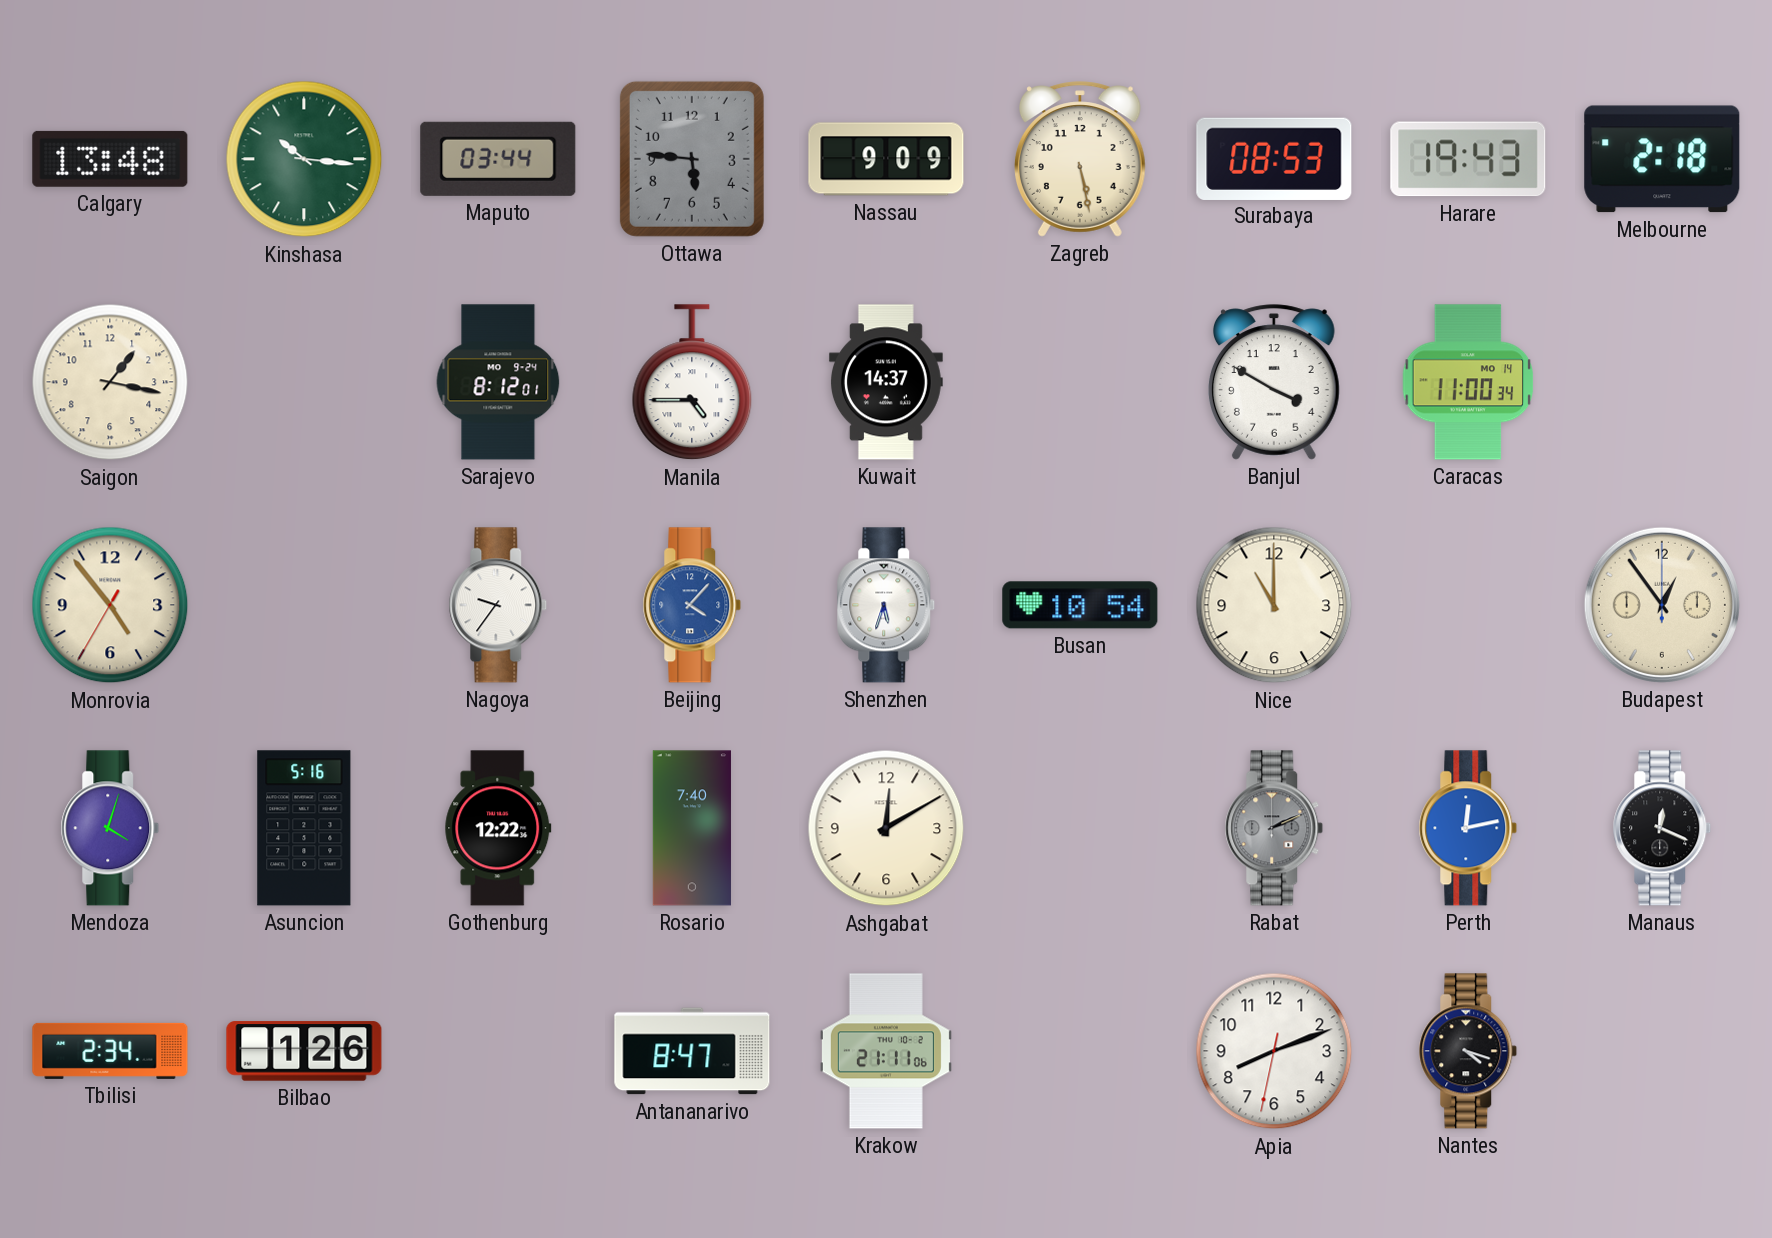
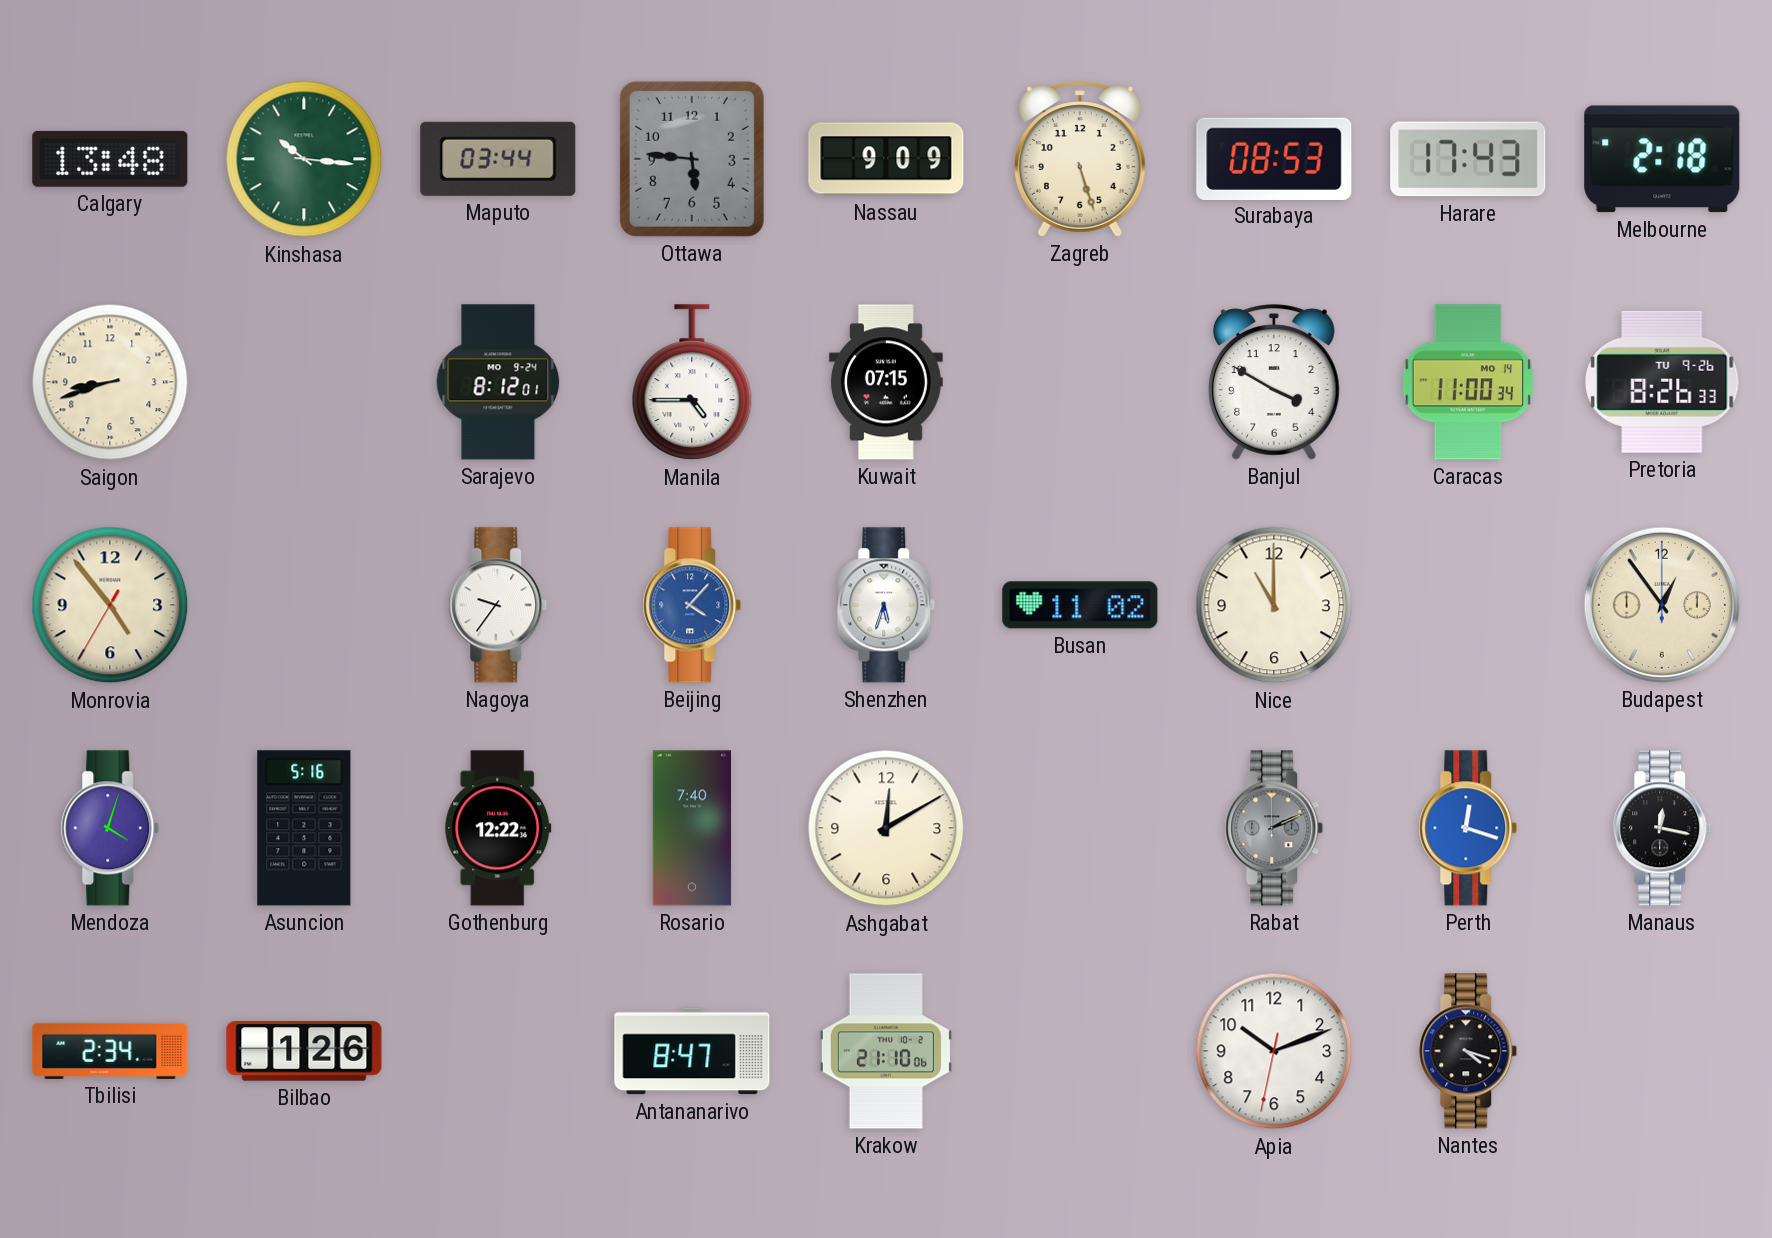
Zagreb: 5:28 -> 5:27 (1080, 159)
Harare: 19:43 -> 17:43 (1468, 159)
Saigon: 1:17 -> 8:42 (110, 382)
Kuwait: 14:37 -> 07:15 (886, 382)
Pretoria: none -> 8:26 (1662, 382)
Busan: 10:54 -> 11:02 (1080, 605)
Perth: 12:13 -> 12:18 (1468, 828)
Manaus: 12:19 -> 12:17 (1662, 828)
Krakow: 21:11 -> 21:10 (886, 1051)
Apia: 8:11 -> 10:11 (1274, 1051)
